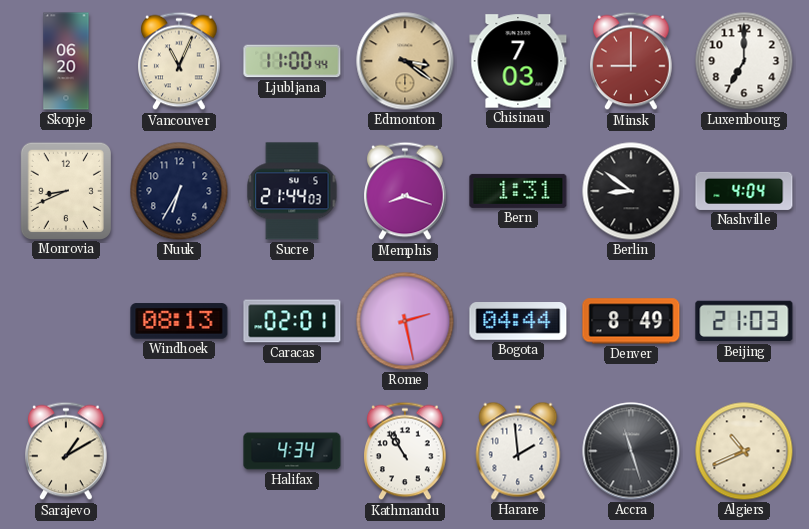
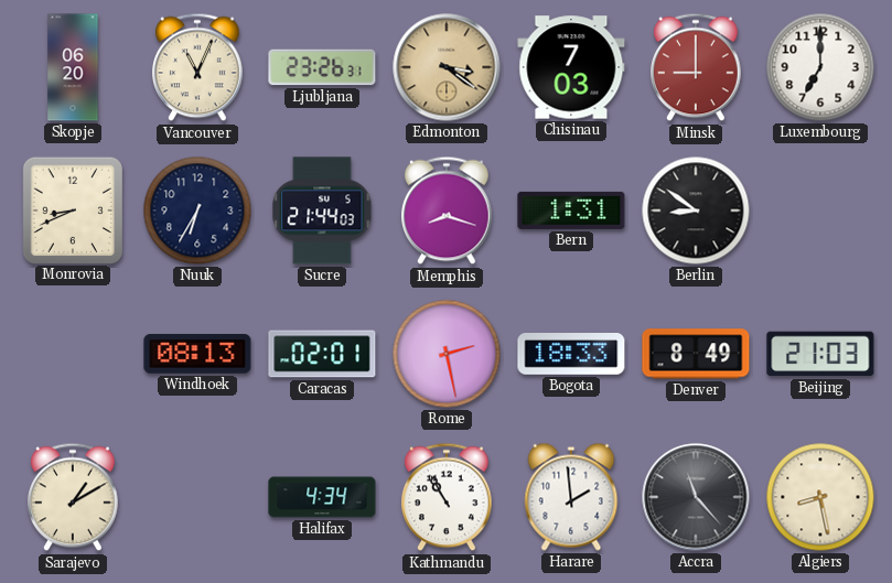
Ljubljana: 11:00 -> 23:26 (322, 67)
Nashville: 4:04 -> none (744, 191)
Bogota: 04:44 -> 18:33 (571, 355)
Accra: 11:27 -> 11:23 (696, 497)
Algiers: 10:41 -> 8:28 (820, 497)
